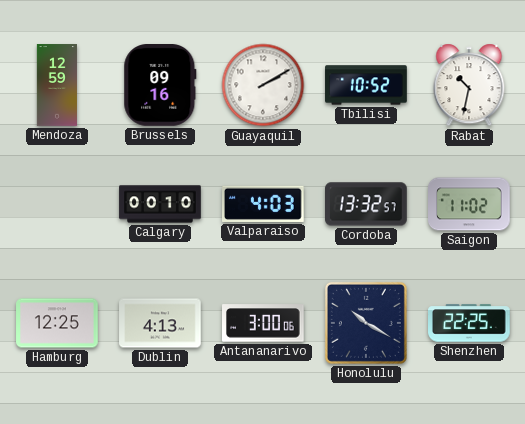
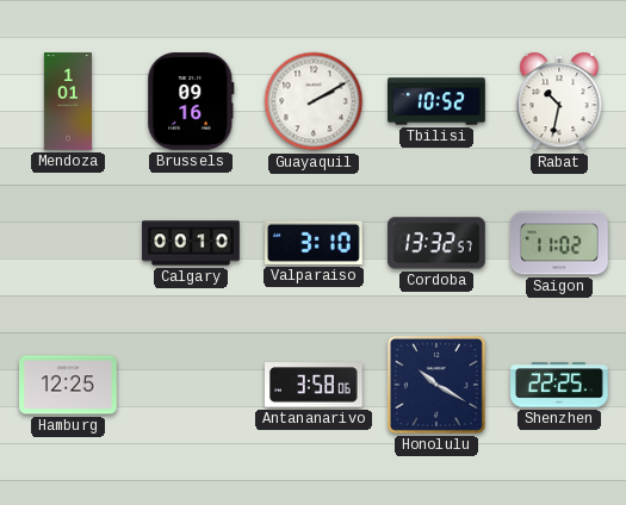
Mendoza: 12:59 -> 1:01 (68, 101)
Valparaiso: 4:03 -> 3:10 (315, 243)
Dublin: 4:13 -> none (160, 323)
Antananarivo: 3:00 -> 3:58 (315, 385)
